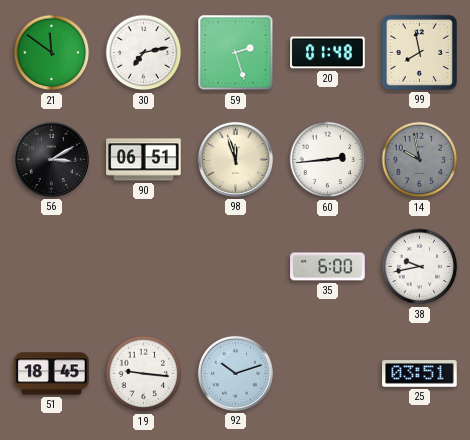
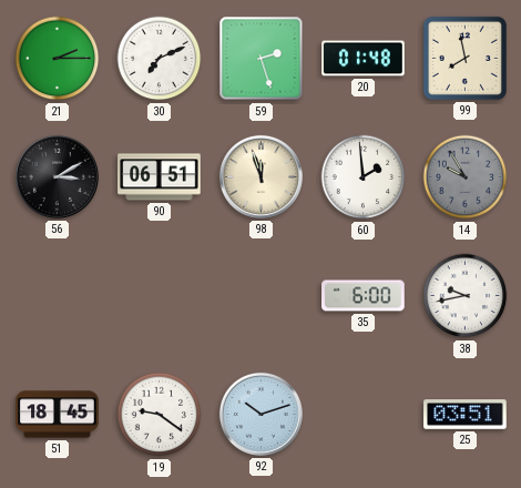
21: 11:51 -> 2:15 (58, 59)
30: 7:13 -> 7:11 (160, 59)
60: 2:44 -> 1:59 (364, 177)
14: 9:58 -> 9:55 (466, 177)
19: 9:16 -> 9:21 (160, 415)
